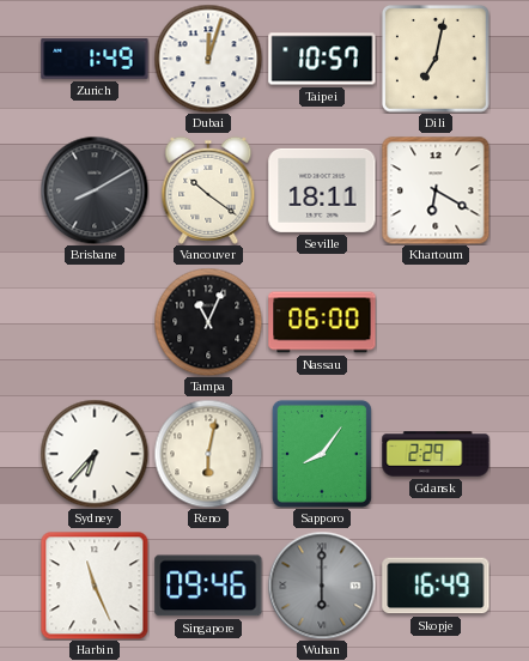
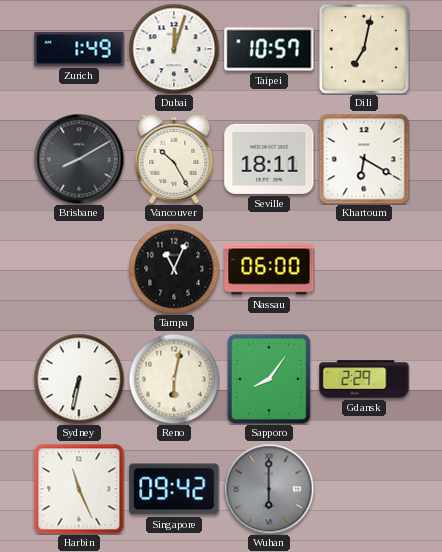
Vancouver: 10:21 -> 10:25 (174, 159)
Sydney: 6:37 -> 6:32 (79, 379)
Singapore: 09:46 -> 09:42 (174, 489)
Skopje: 16:49 -> none (436, 586)
